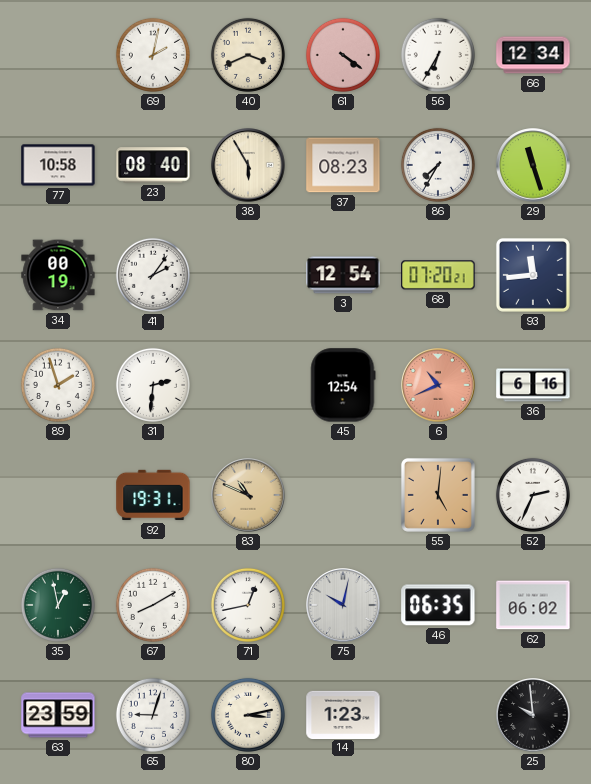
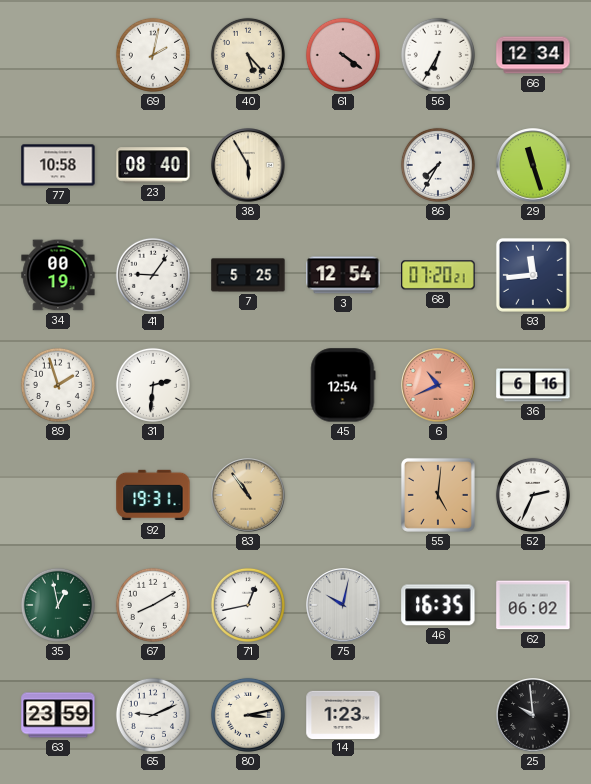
40: 3:41 -> 5:23 (248, 55)
37: 08:23 -> none (343, 165)
41: 2:06 -> 9:06 (153, 275)
7: none -> 5:25 (248, 275)
83: 10:49 -> 10:54 (248, 495)
46: 06:35 -> 16:35 (438, 605)
65: 9:03 -> 9:11 (153, 715)
